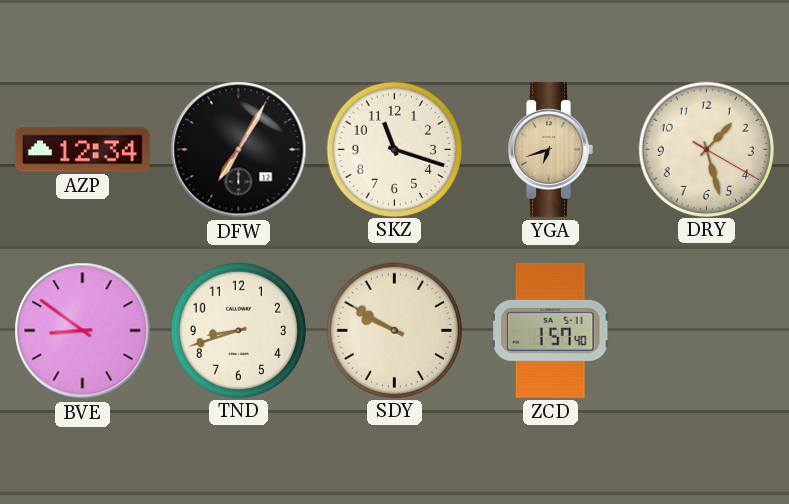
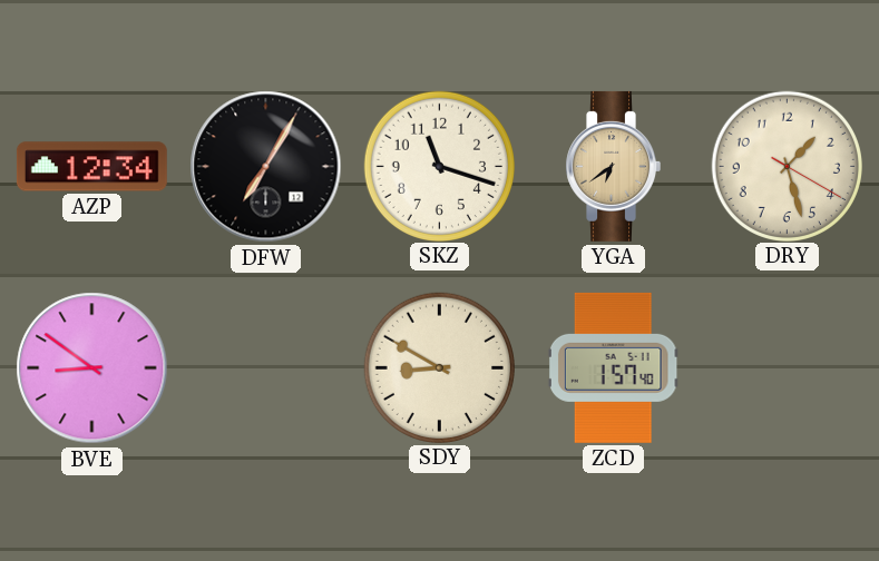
YGA: 6:42 -> 6:39 (613, 166)
TND: 8:42 -> none (238, 330)
SDY: 9:50 -> 8:50 (439, 367)
